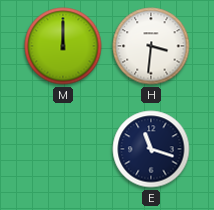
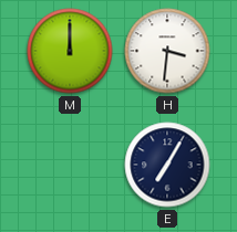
E: 11:18 -> 7:05 (167, 165)
